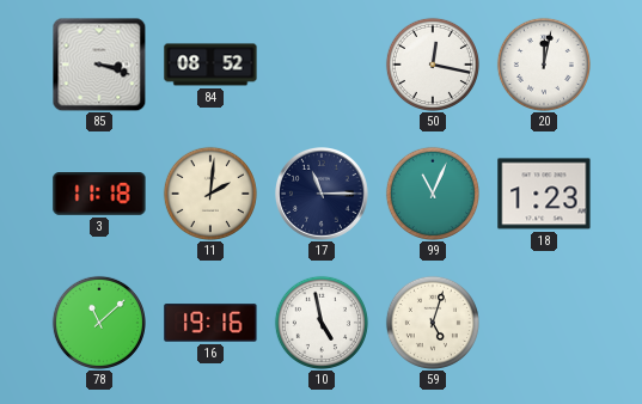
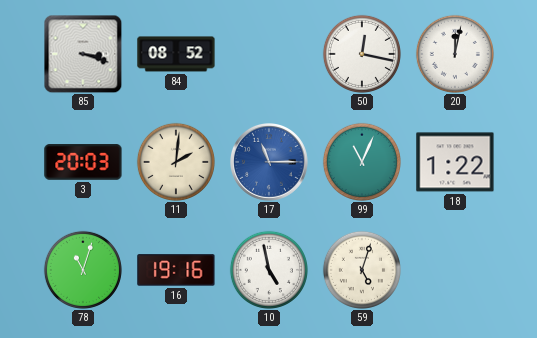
3: 11:18 -> 20:03 (83, 162)
17 dial: navy -> blue (270, 163)
18: 1:23 -> 1:22 (455, 162)
78: 11:08 -> 11:03 (83, 270)
